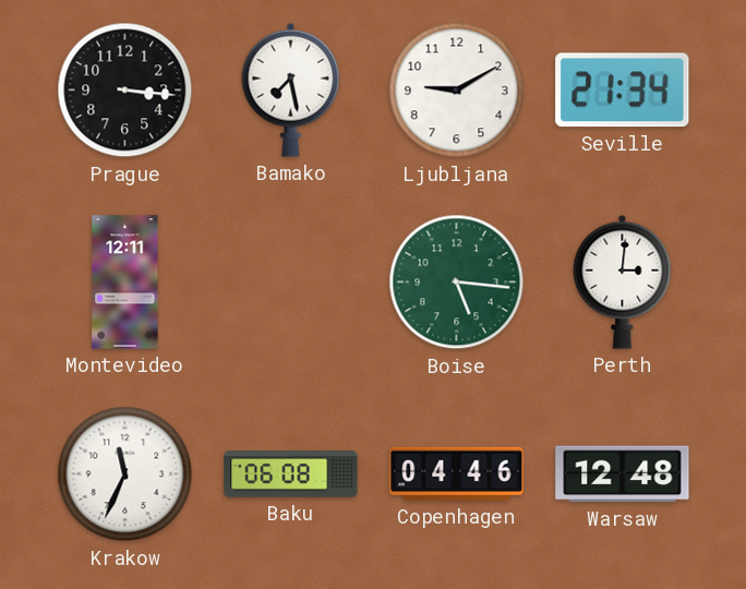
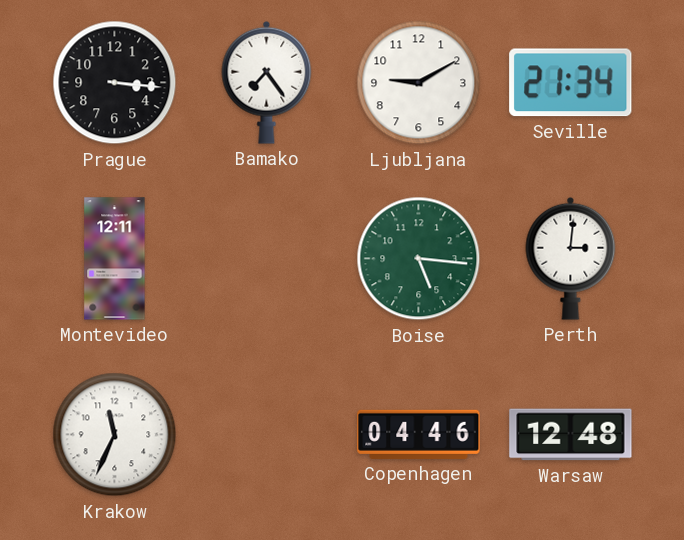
Bamako: 7:28 -> 7:24 (267, 82)
Baku: 06:08 -> none (291, 474)
